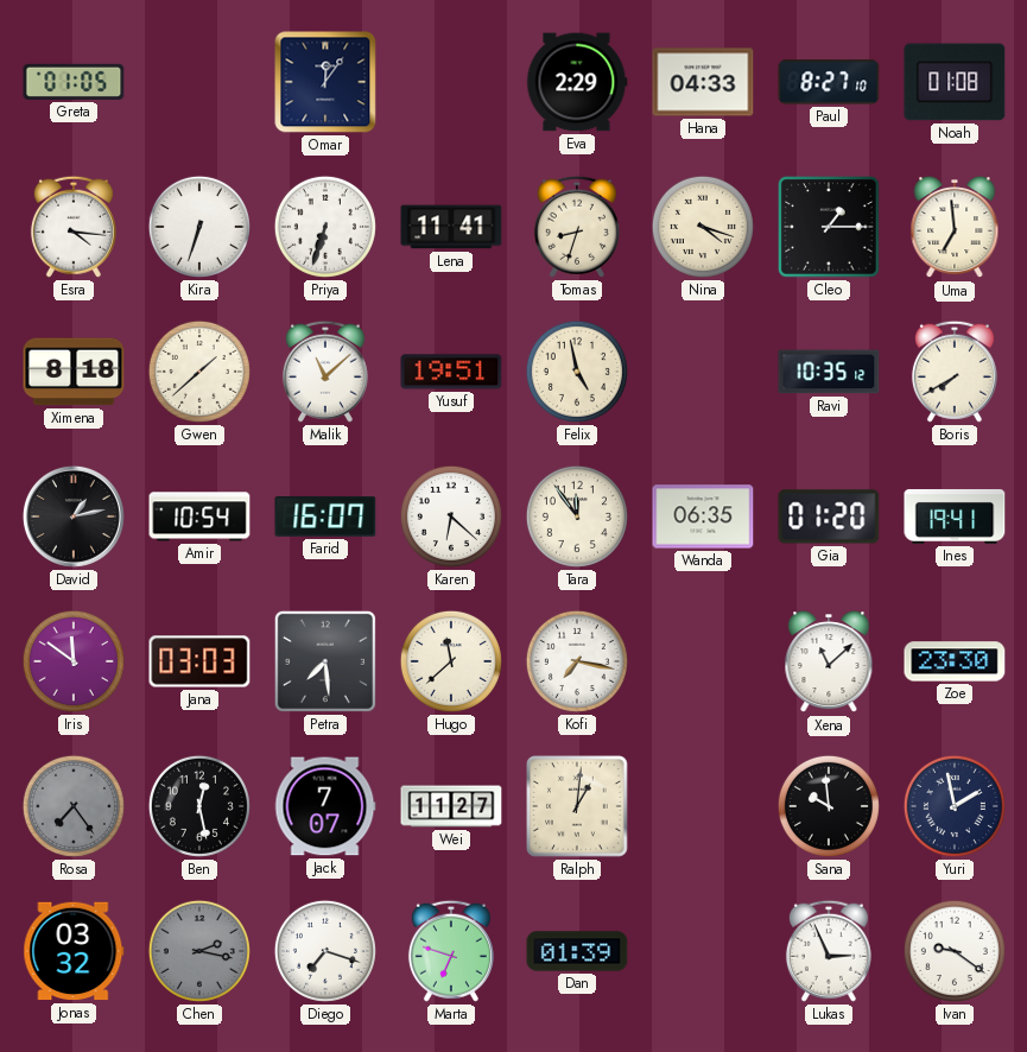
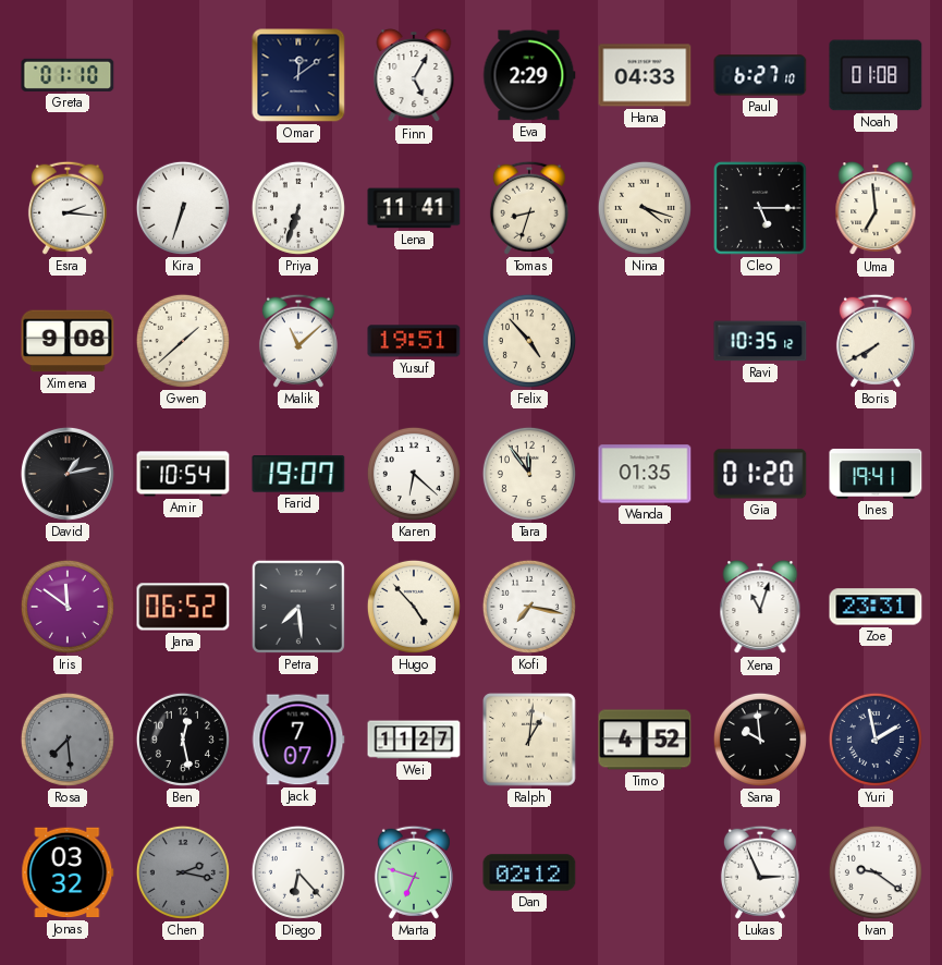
Greta: 01:05 -> 01:10 (68, 75)
Omar: 12:06 -> 12:09 (298, 75)
Finn: none -> 5:05 (414, 76)
Paul: 8:27 -> 6:27 (760, 75)
Esra: 4:16 -> 2:16 (68, 208)
Cleo: 1:15 -> 5:15 (760, 208)
Ximena: 8:18 -> 9:08 (68, 341)
Felix: 4:58 -> 4:53 (529, 341)
Farid: 16:07 -> 19:07 (298, 475)
Wanda: 06:35 -> 01:35 (645, 474)
Jana: 03:03 -> 06:52 (183, 607)
Hugo: 11:38 -> 4:53 (414, 607)
Xena: 11:08 -> 11:03 (760, 608)
Zoe: 23:30 -> 23:31 (876, 607)
Rosa: 7:24 -> 7:29 (68, 740)
Timo: none -> 4:52 (645, 740)
Diego: 7:18 -> 6:23 (298, 872)
Dan: 01:39 -> 02:12 (529, 872)
